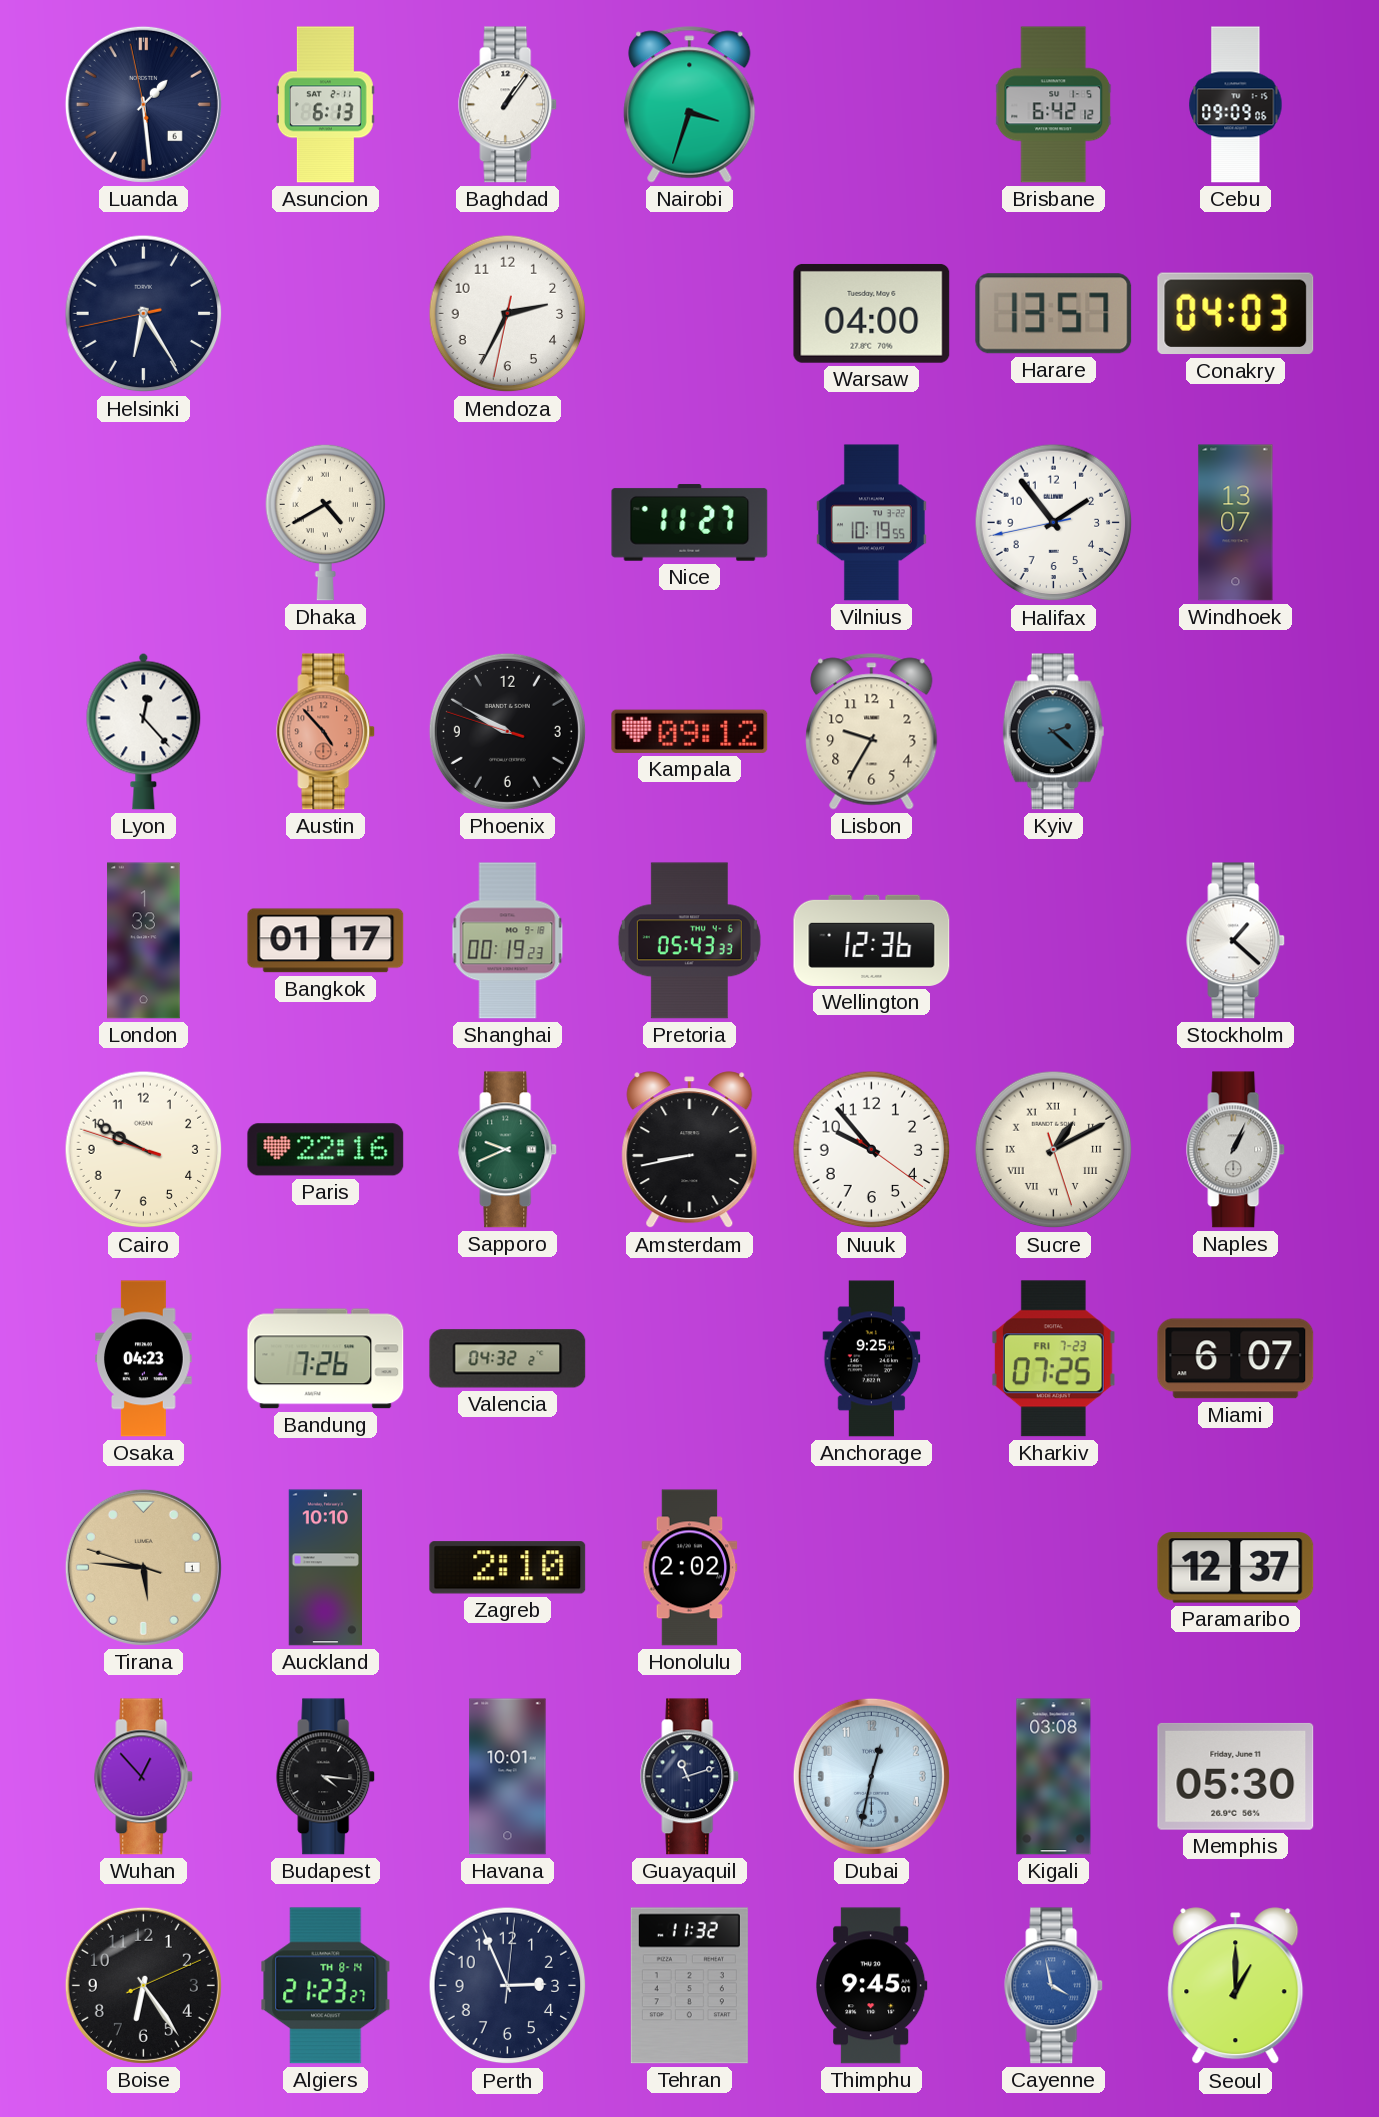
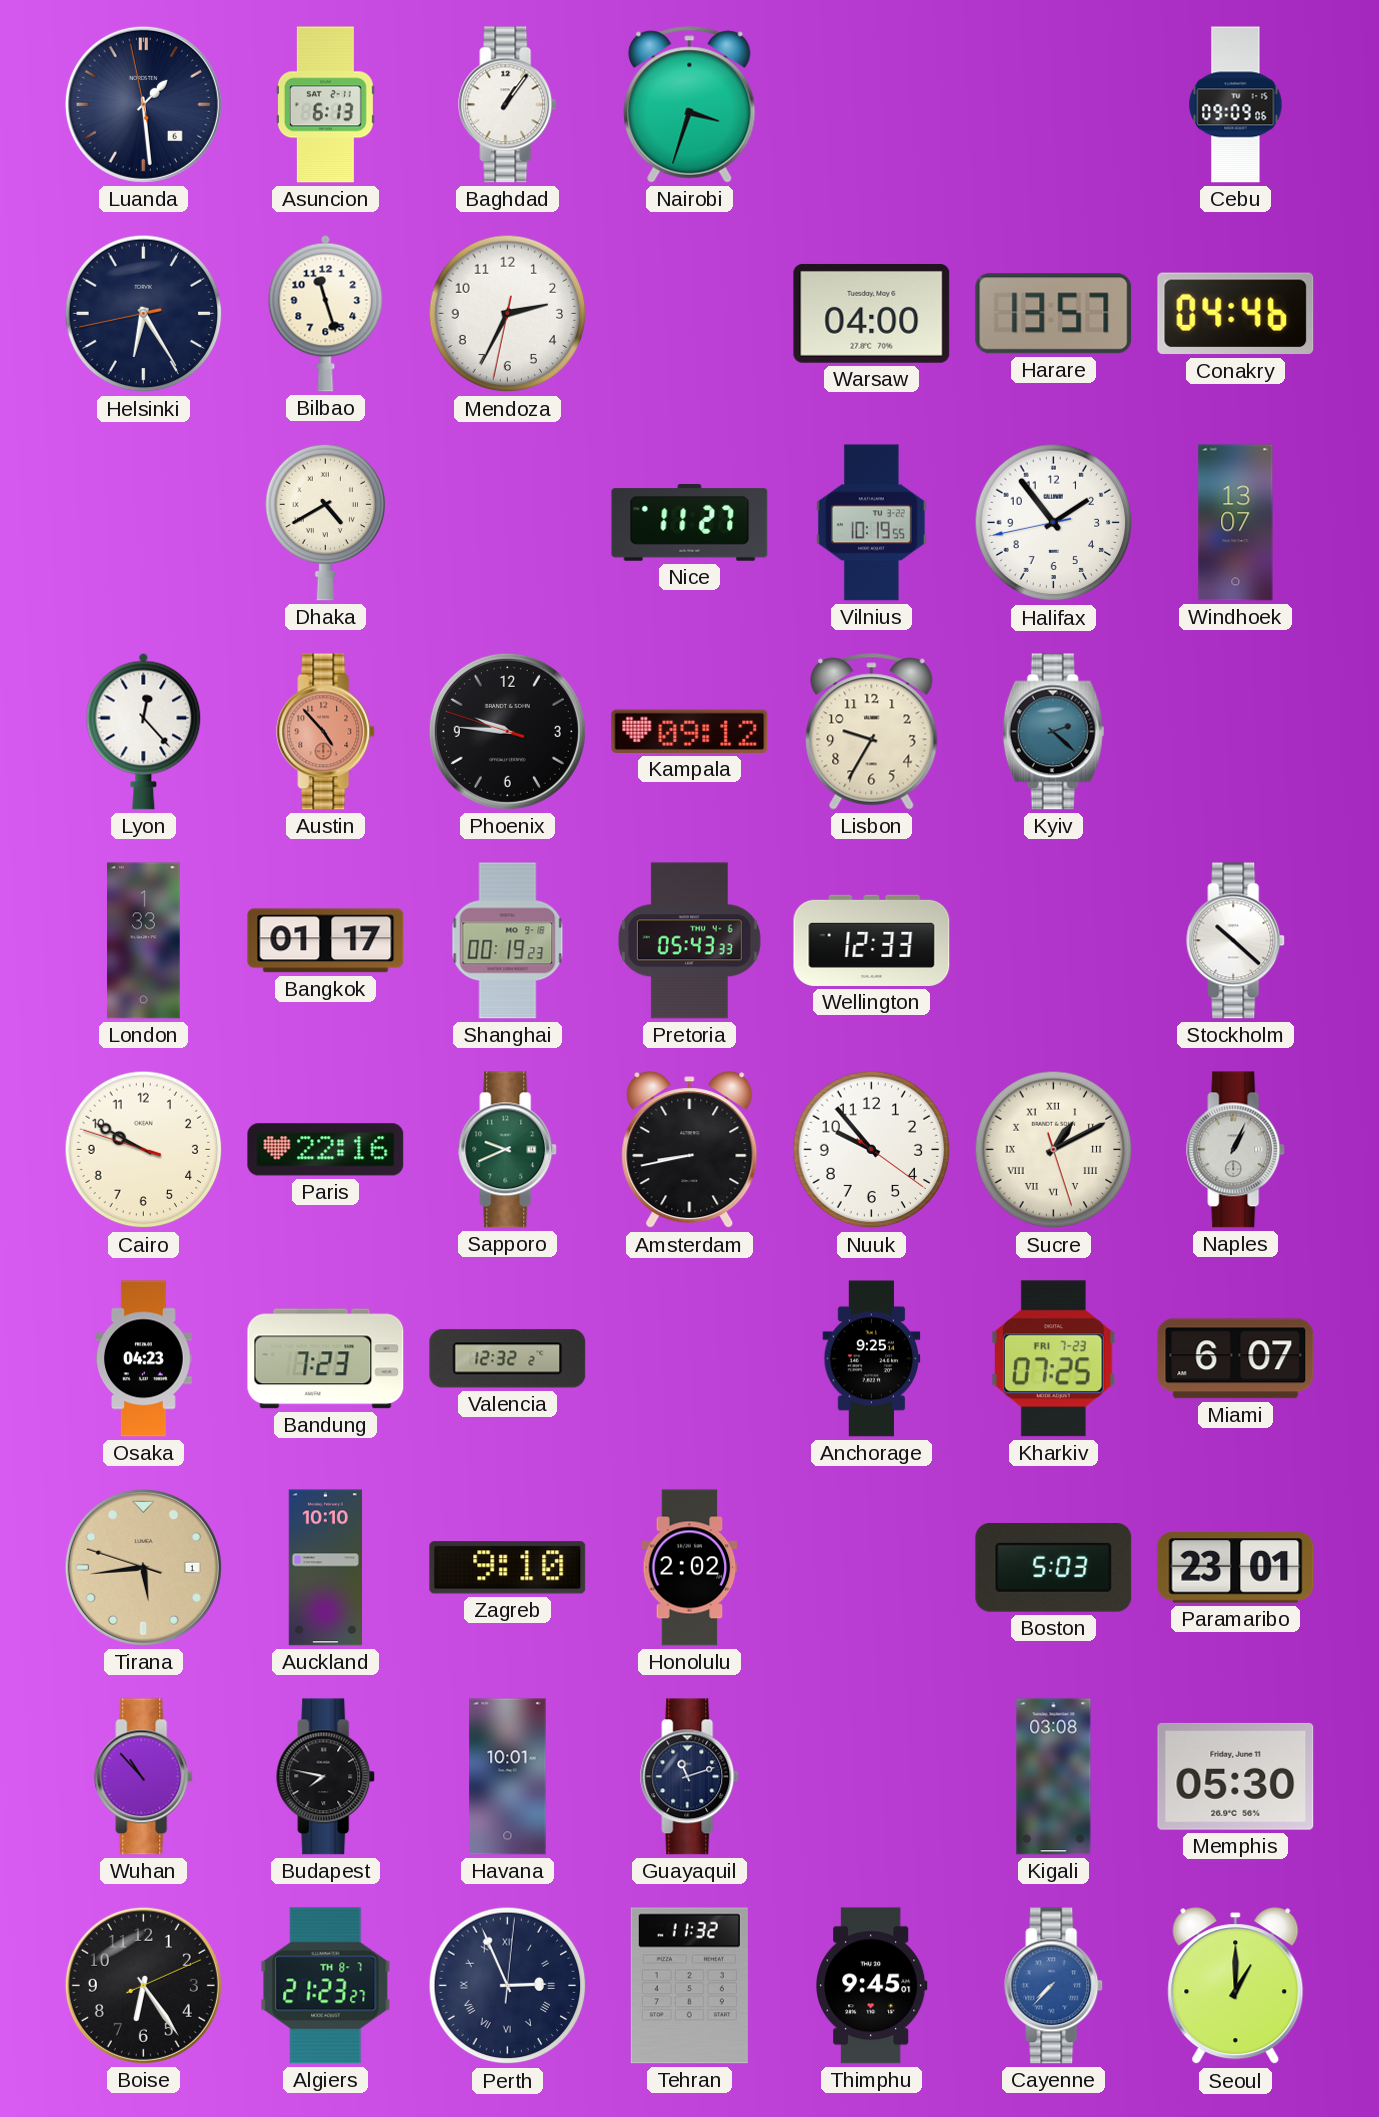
Brisbane: 6:42 -> none (1054, 105)
Bilbao: none -> 11:27 (326, 313)
Conakry: 04:03 -> 04:46 (1236, 314)
Phoenix: 9:49 -> 9:45 (507, 731)
Wellington: 12:36 -> 12:33 (872, 940)
Stockholm: 1:22 -> 10:22 (1236, 941)
Bandung: 7:26 -> 7:23 (326, 1359)
Valencia: 04:32 -> 12:32 (508, 1359)
Tirana: 5:45 -> 5:43 (143, 1567)
Zagreb: 2:10 -> 9:10 (508, 1568)
Boston: none -> 5:03 (1054, 1568)
Paramaribo: 12:37 -> 23:01 (1236, 1568)
Wuhan: 12:53 -> 10:53 (144, 1777)
Budapest: 4:16 -> 7:47 (326, 1777)
Dubai: 12:32 -> none (871, 1776)
Algiers date: TH 8-14 -> TH 8-7 (326, 1986)
Perth numerals: Arabic -> Roman (508, 1986)
Cayenne: 3:58 -> 7:37 (1054, 1986)
